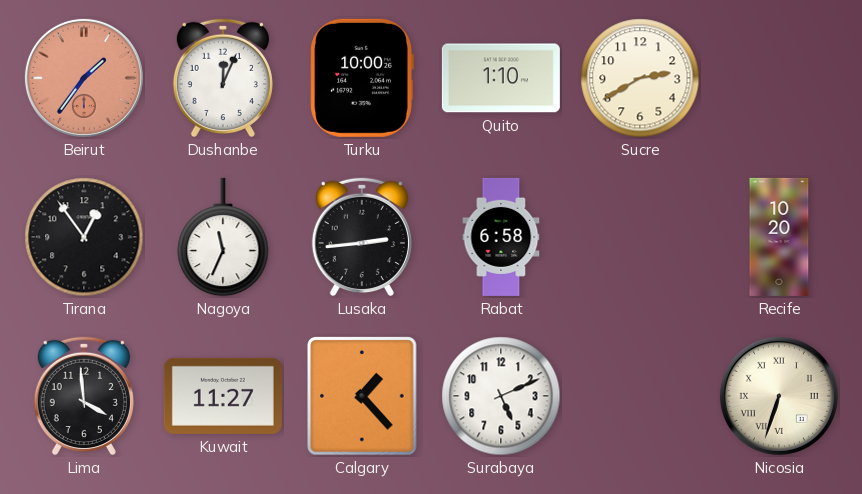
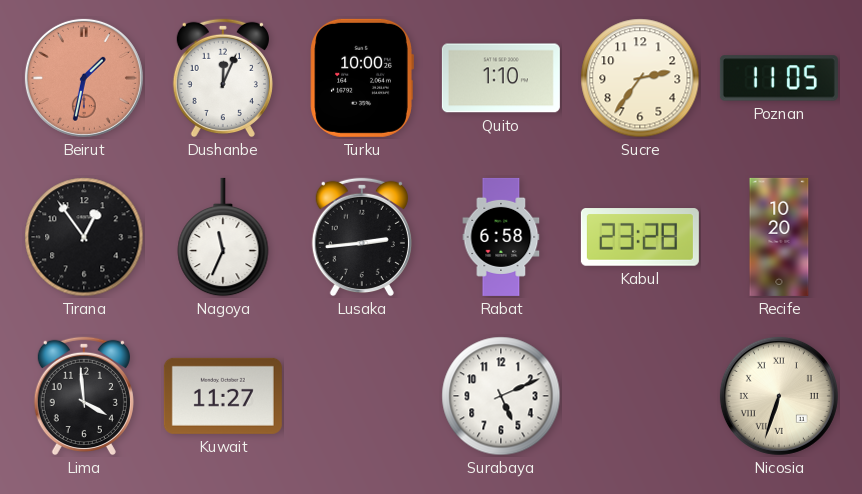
Beirut: 1:36 -> 1:32 (84, 78)
Sucre: 2:40 -> 2:36 (640, 78)
Poznan: none -> 11:05 (779, 78)
Kabul: none -> 23:28 (640, 237)
Calgary: 1:23 -> none (362, 396)
